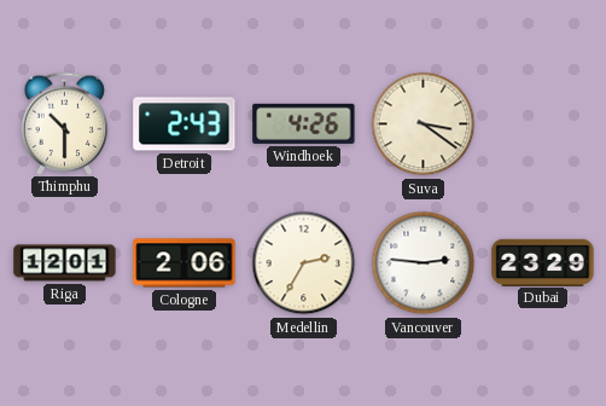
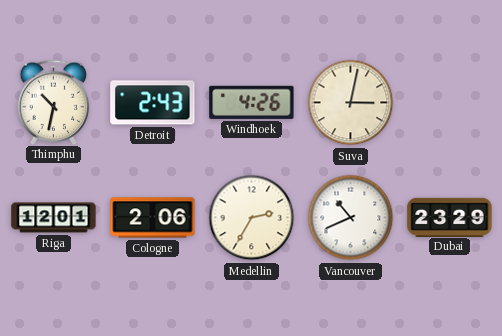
Thimphu: 10:30 -> 10:32 (54, 102)
Suva: 3:21 -> 3:02 (351, 103)
Vancouver: 2:46 -> 10:41 (351, 218)
